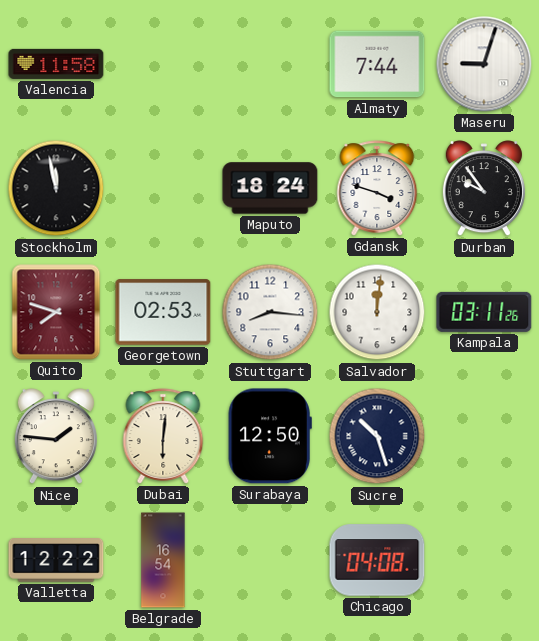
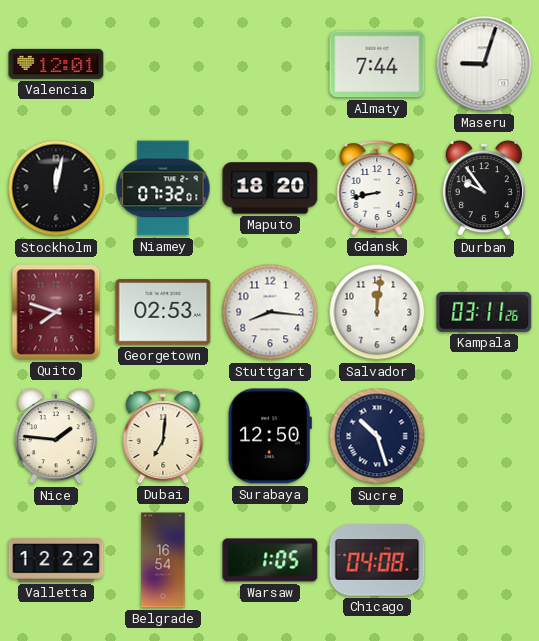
Valencia: 11:58 -> 12:01 (56, 64)
Stockholm: 11:58 -> 12:02 (56, 188)
Niamey: none -> 07:32 (163, 188)
Maputo: 18:24 -> 18:20 (270, 188)
Gdansk: 3:48 -> 8:43 (377, 188)
Dubai: 6:01 -> 7:01 (163, 436)
Warsaw: none -> 1:05 (270, 560)
